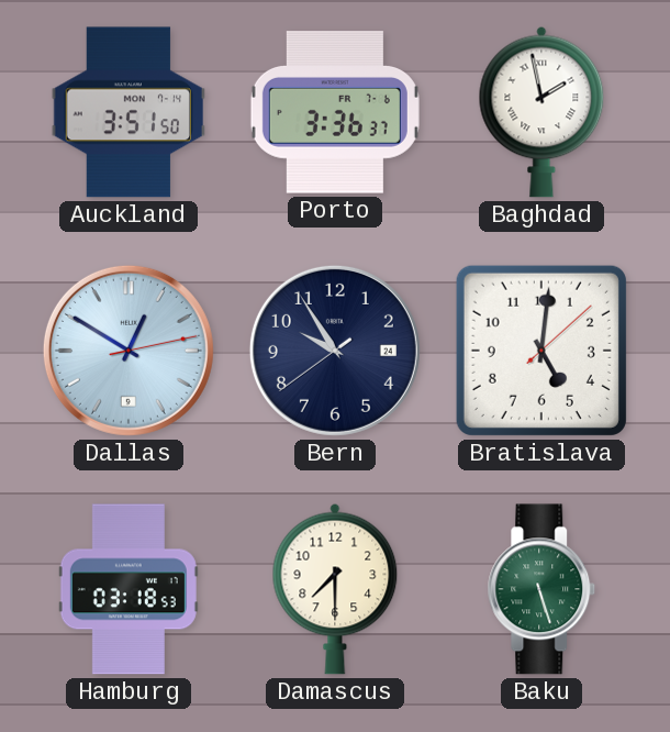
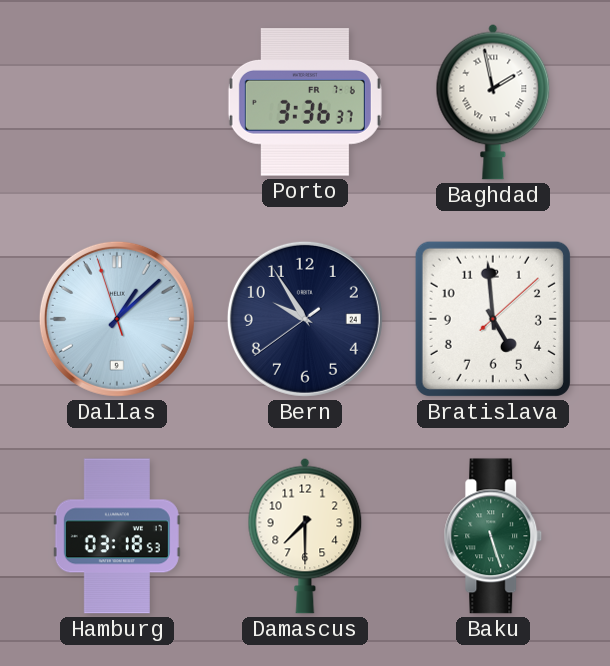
Auckland: 3:51 -> none (127, 112)
Dallas: 12:50 -> 1:07 (117, 319)
Bratislava: 5:01 -> 4:59 (493, 319)
